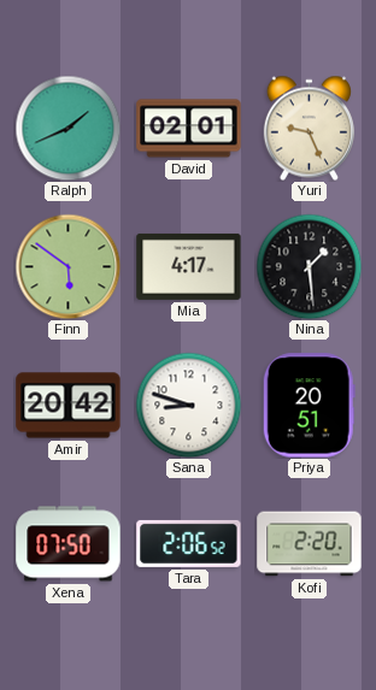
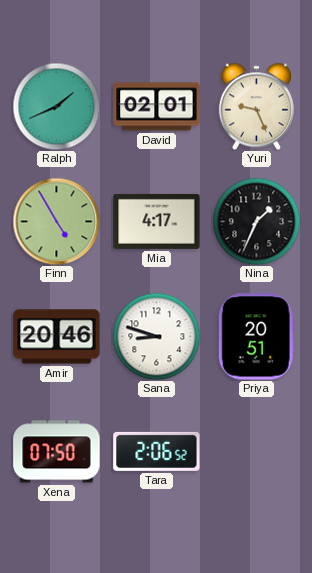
Finn: 5:51 -> 4:55 (56, 221)
Nina: 1:29 -> 1:34 (256, 221)
Amir: 20:42 -> 20:46 (57, 337)
Kofi: 2:20 -> none (310, 544)
